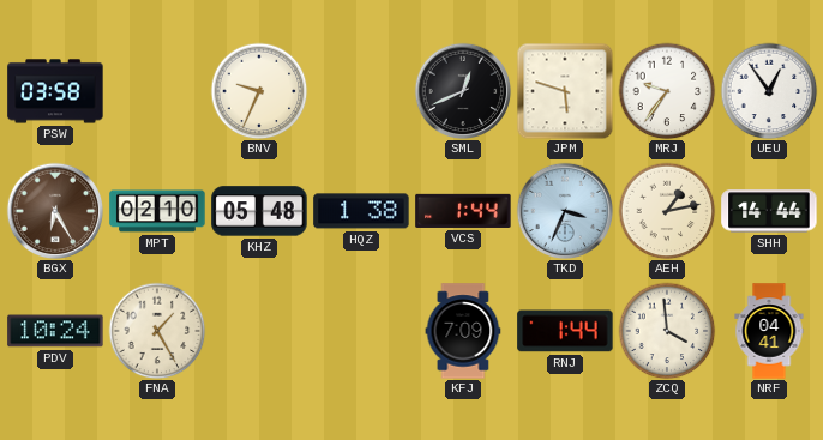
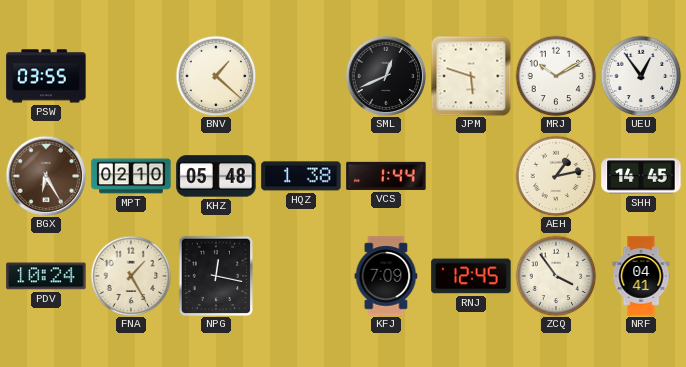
PSW: 03:58 -> 03:55 (46, 76)
BNV: 9:34 -> 1:22 (216, 76)
MRJ: 9:36 -> 10:10 (556, 76)
TKD: 3:34 -> none (565, 211)
SHH: 14:44 -> 14:45 (641, 176)
NPG: none -> 12:17 (216, 276)
RNJ: 1:44 -> 12:45 (471, 276)
ZCQ: 3:59 -> 3:54 (556, 276)
